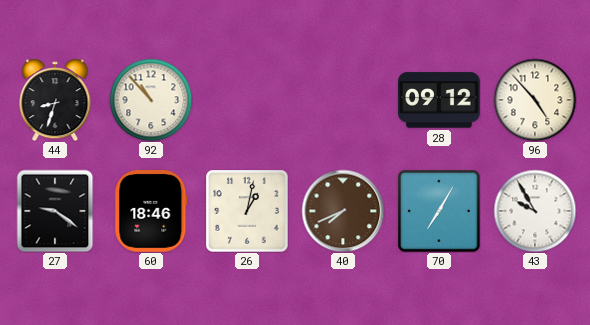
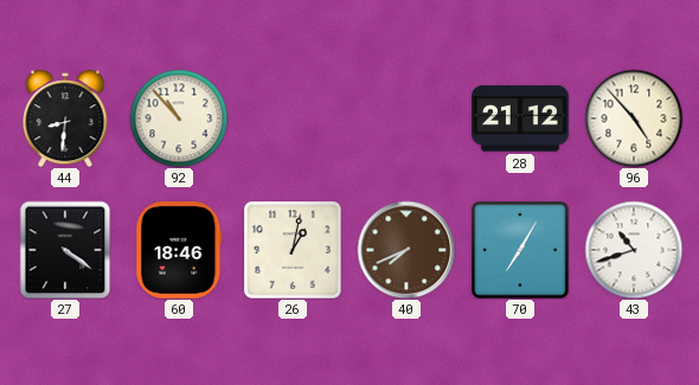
44: 8:33 -> 8:31 (65, 118)
28: 09:12 -> 21:12 (521, 118)
27: 9:21 -> 4:21 (65, 250)
43: 9:55 -> 10:42 (634, 250)
